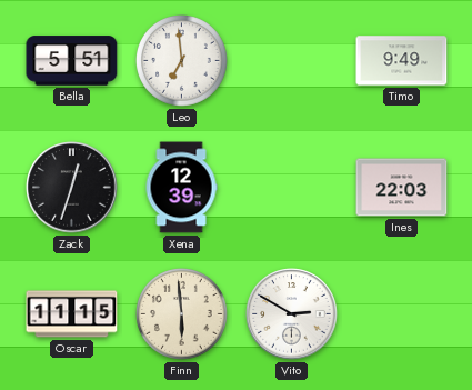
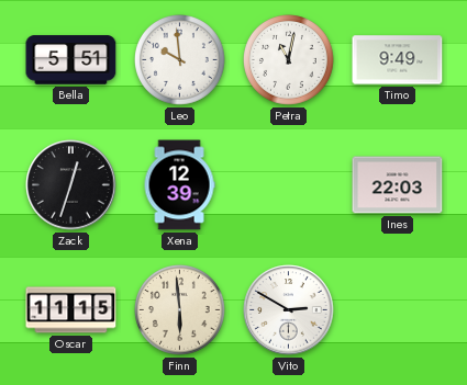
Leo: 6:59 -> 9:59 (180, 60)
Petra: none -> 11:02 (289, 60)
